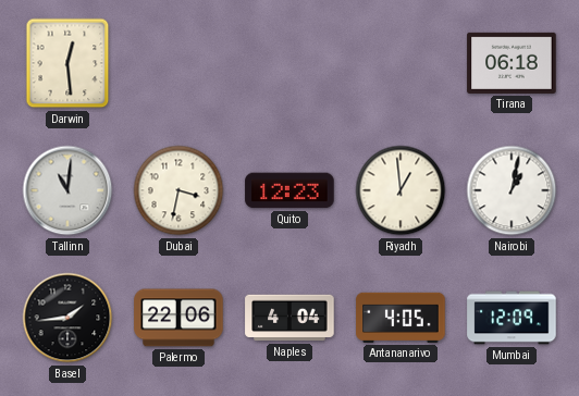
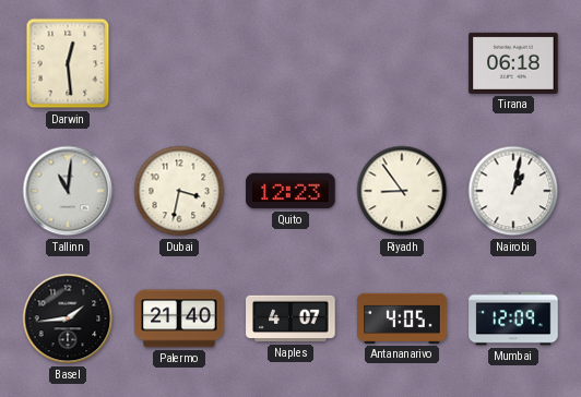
Riyadh: 12:59 -> 8:54 (402, 191)
Palermo: 22:06 -> 21:40 (179, 318)
Naples: 4:04 -> 4:07 (290, 318)
